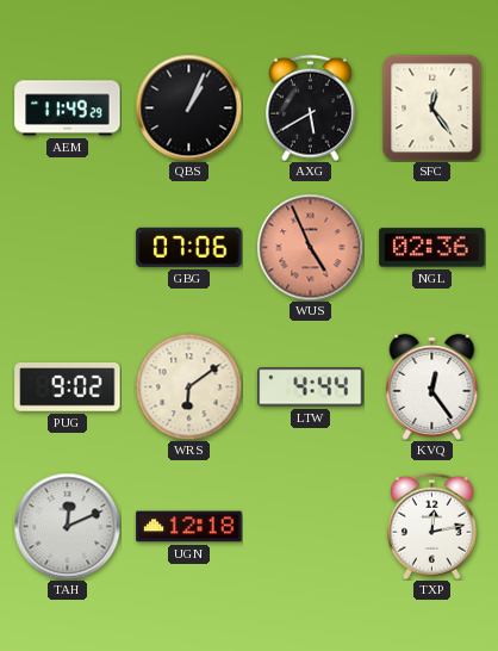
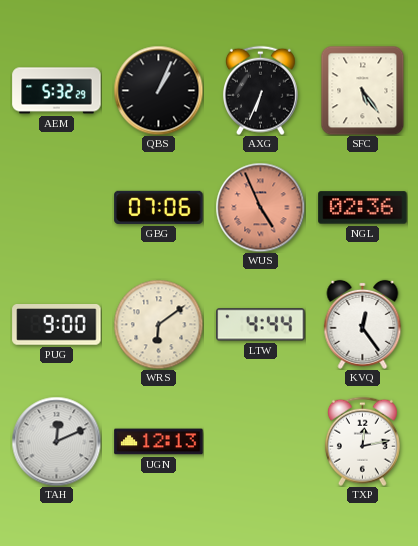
AEM: 11:49 -> 5:32 (57, 91)
AXG: 5:40 -> 6:34 (260, 90)
SFC: 12:24 -> 5:24 (363, 90)
PUG: 9:02 -> 9:00 (57, 325)
UGN: 12:18 -> 12:13 (159, 442)
